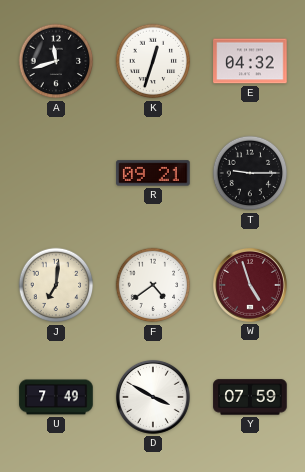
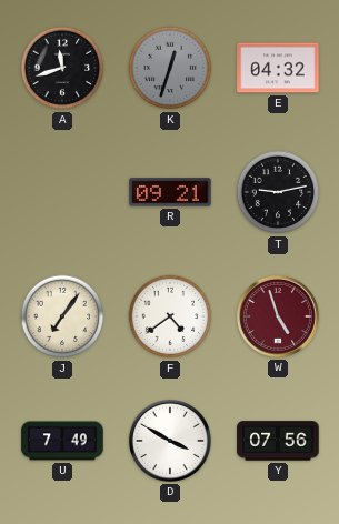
K dial: white -> grey (170, 68)
T: 9:15 -> 9:13 (278, 192)
J: 7:01 -> 7:06 (62, 316)
Y: 07:59 -> 07:56 (278, 441)
